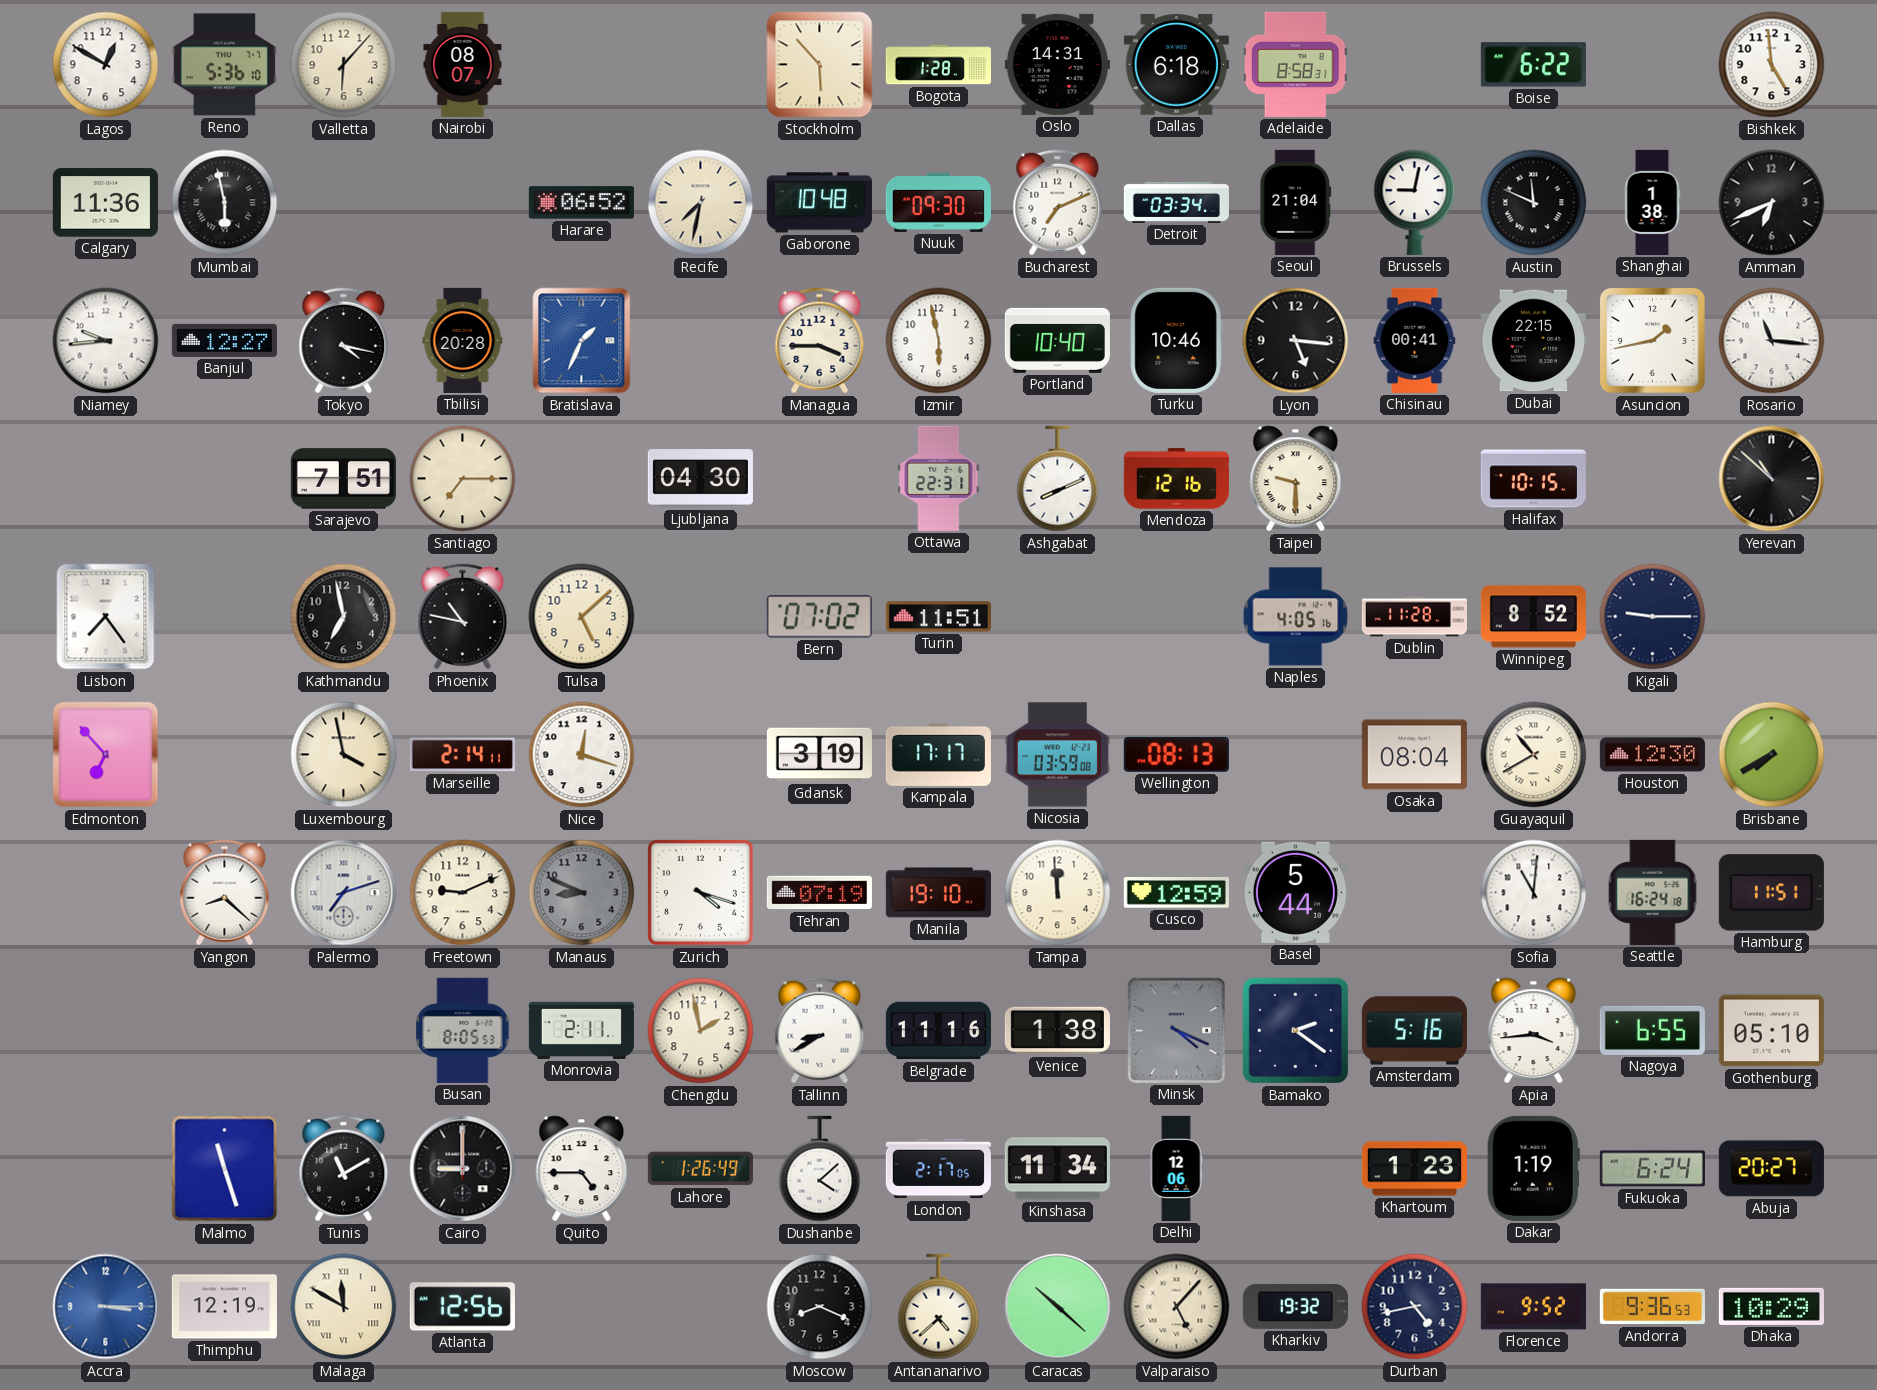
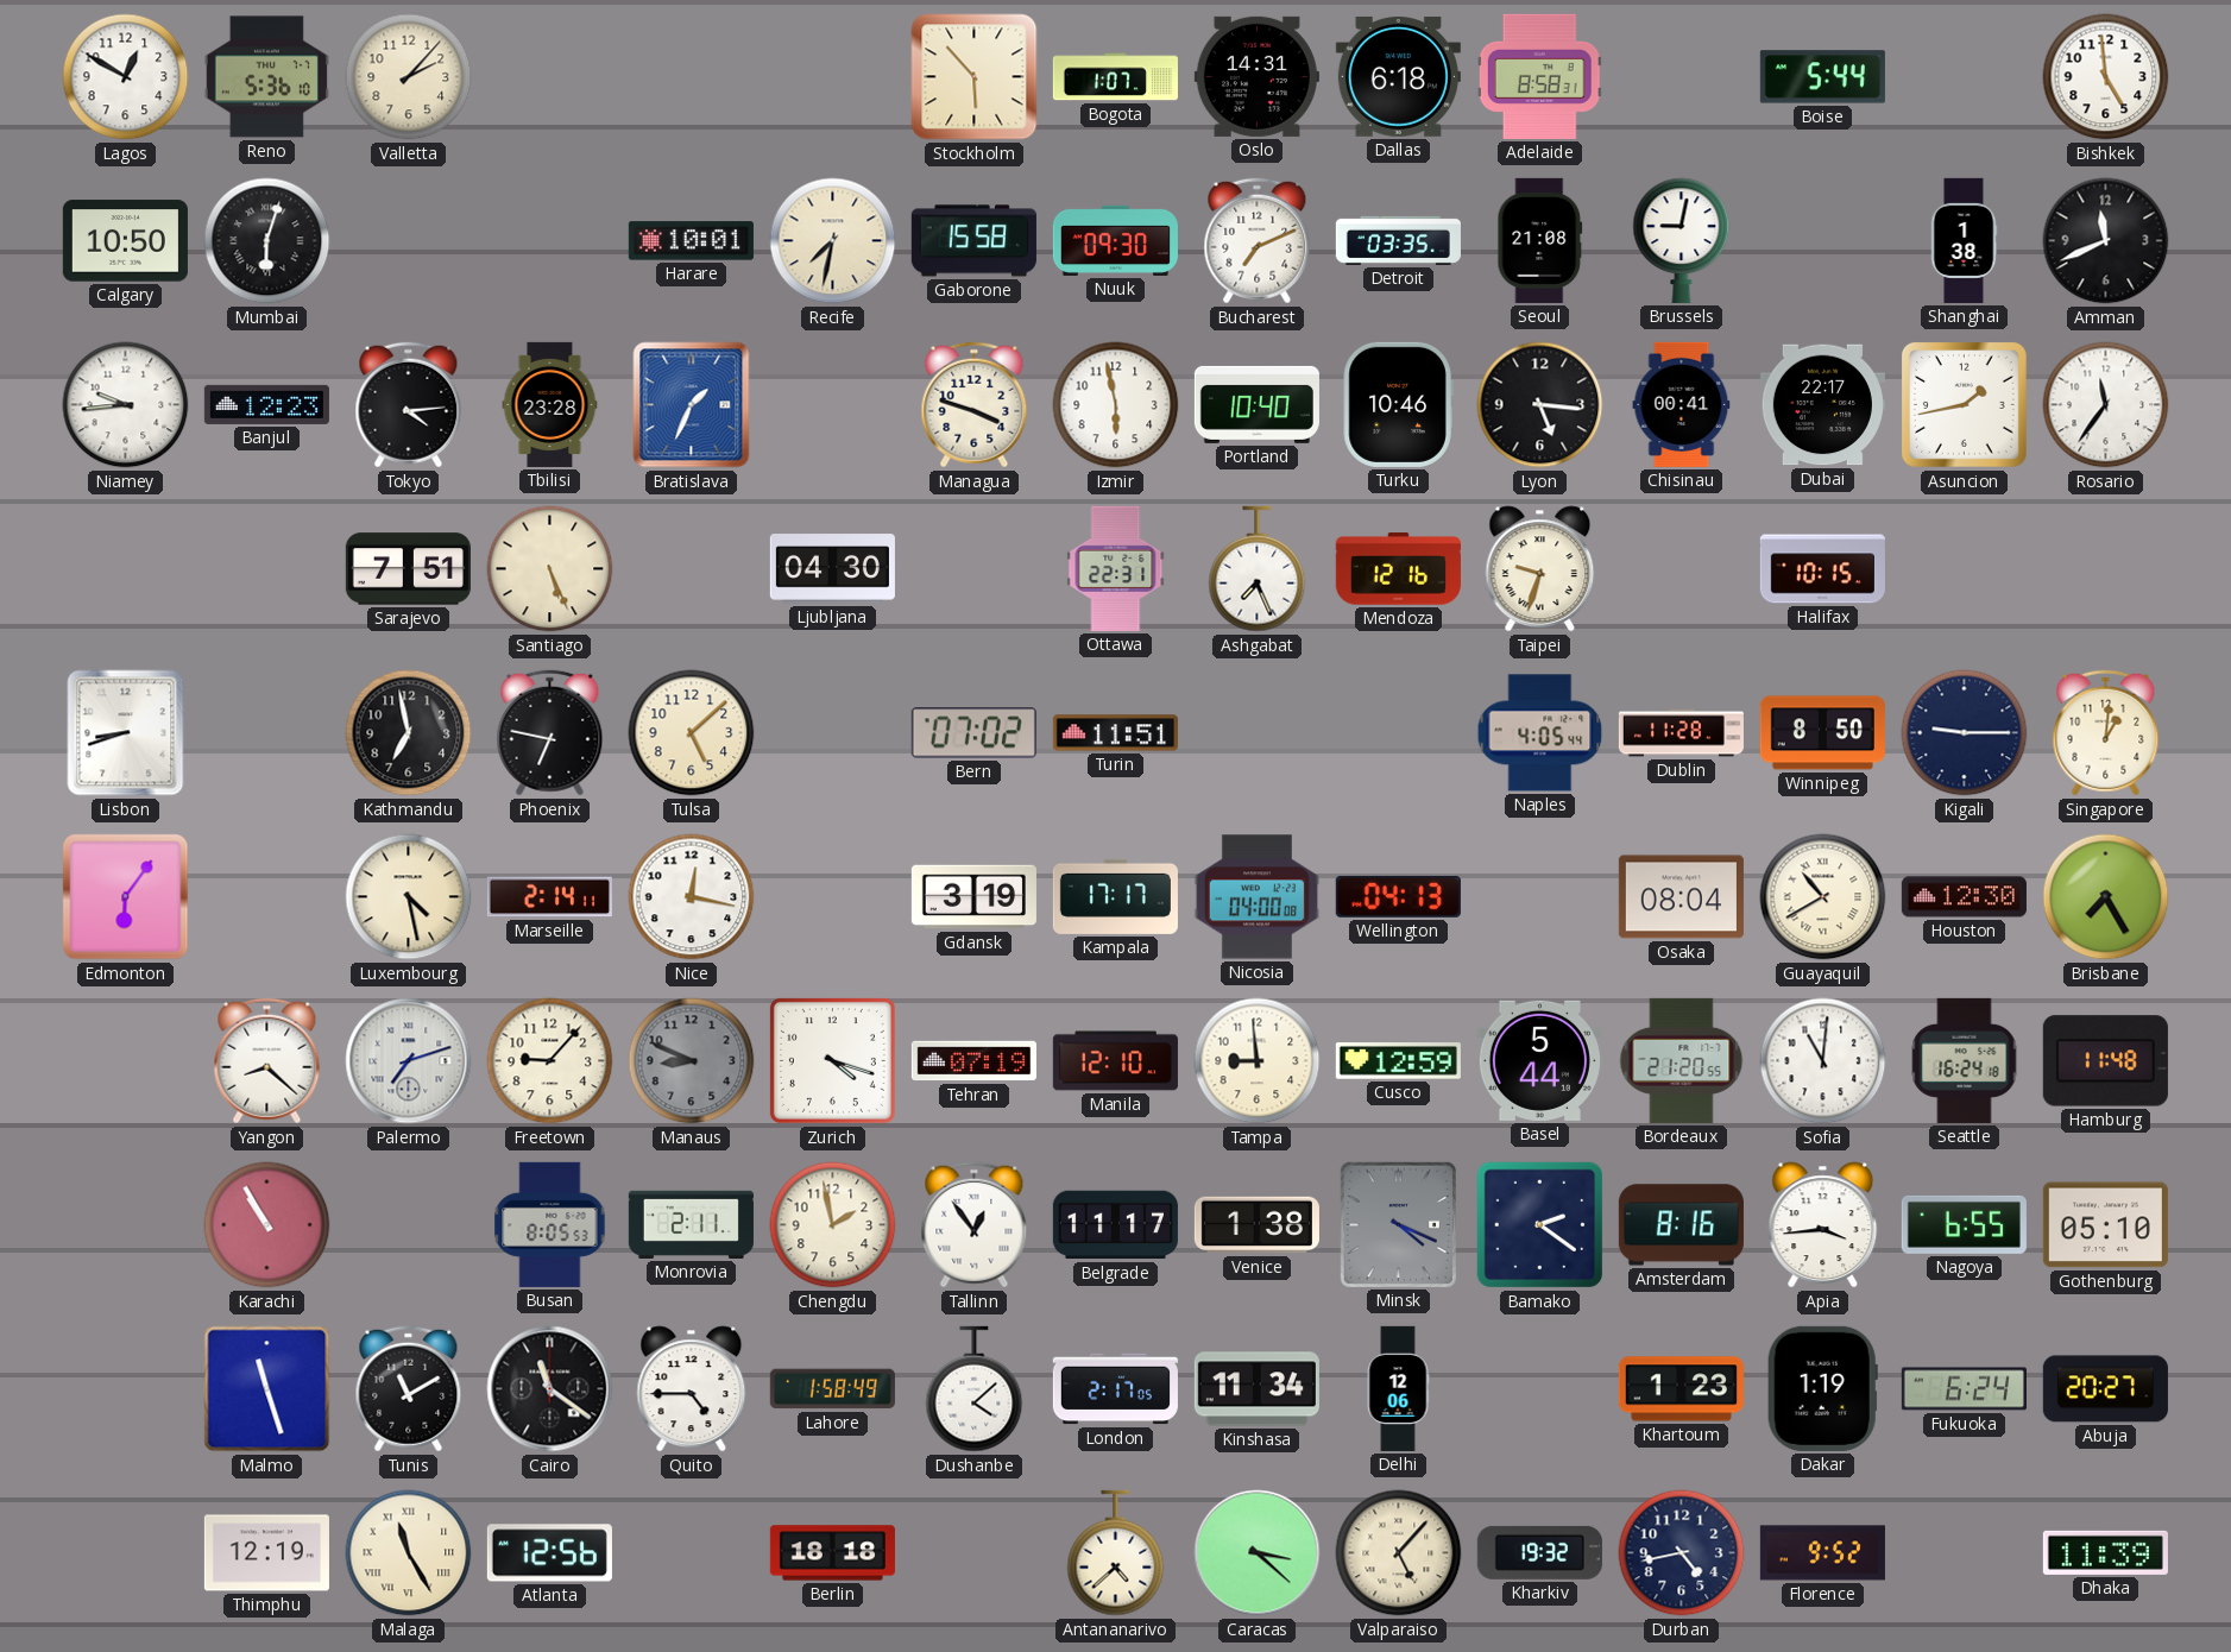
Valletta: 6:07 -> 2:07 (409, 77)
Nairobi: 08:07 -> none (463, 64)
Bogota: 1:28 -> 1:07 (1115, 77)
Boise: 6:22 -> 5:44 (1822, 77)
Calgary: 11:36 -> 10:50 (125, 241)
Mumbai: 5:58 -> 6:03 (267, 241)
Harare: 06:52 -> 10:01 (691, 241)
Gaborone: 10:48 -> 15:58 (973, 241)
Detroit: 03:34 -> 03:35 (1398, 240)
Seoul: 21:04 -> 21:08 (1540, 240)
Austin: 11:49 -> none (1534, 203)
Amman: 6:41 -> 11:41 (2106, 241)
Banjul: 12:27 -> 12:23 (266, 404)
Tokyo: 4:17 -> 4:14 (409, 405)
Tbilisi: 20:28 -> 23:28 (550, 404)
Managua: 3:45 -> 3:48 (975, 405)
Dubai: 22:15 -> 22:17 (1822, 405)
Rosario: 11:16 -> 11:36 (2106, 405)
Santiago: 7:15 -> 5:26 (550, 569)
Ashgabat: 8:11 -> 7:26 (1258, 569)
Taipei: 9:30 -> 9:33 (1540, 569)
Yerevan: 10:52 -> none (1772, 479)
Lisbon: 7:24 -> 8:42 (126, 733)
Phoenix: 10:47 -> 6:47 (550, 733)
Naples: 4:05:16 -> 4:05:44 (1540, 733)
Winnipeg: 8:52 -> 8:50 (1822, 733)
Singapore: none -> 1:01 (2106, 733)
Edmonton: 6:53 -> 6:06 (126, 897)
Luxembourg: 3:58 -> 4:28 (409, 897)
Nice: 12:18 -> 12:17 (692, 897)
Nicosia: 03:59 -> 04:00 (1256, 897)
Wellington: 08:13 -> 04:13 (1398, 896)
Brisbane: 7:40 -> 7:25 (2106, 897)
Freetown: 9:11 -> 9:07 (550, 1061)
Manila: 19:10 -> 12:10 (1115, 1061)
Tampa: 11:59 -> 8:59 (1258, 1061)
Bordeaux: none -> 21:20 (1682, 1060)
Hamburg: 11:51 -> 11:48 (2105, 1061)
Karachi: none -> 10:55 (267, 1225)
Tallinn: 8:40 -> 12:54 (975, 1225)
Belgrade: 11:16 -> 11:17 (1115, 1225)
Amsterdam: 5:16 -> 8:16 (1681, 1225)
Cairo: 9:00 -> 11:21 (550, 1389)
Lahore: 1:26 -> 1:58 (832, 1389)
Accra: 3:15 -> none (106, 1307)
Malaga: 11:50 -> 11:25 (409, 1553)
Berlin: none -> 18:18 (832, 1553)
Moscow: 8:19 -> none (820, 1307)
Caracas: 10:22 -> 3:22 (1258, 1553)
Andorra: 9:36 -> none (1652, 1307)
Dhaka: 10:29 -> 11:39 (2105, 1552)
